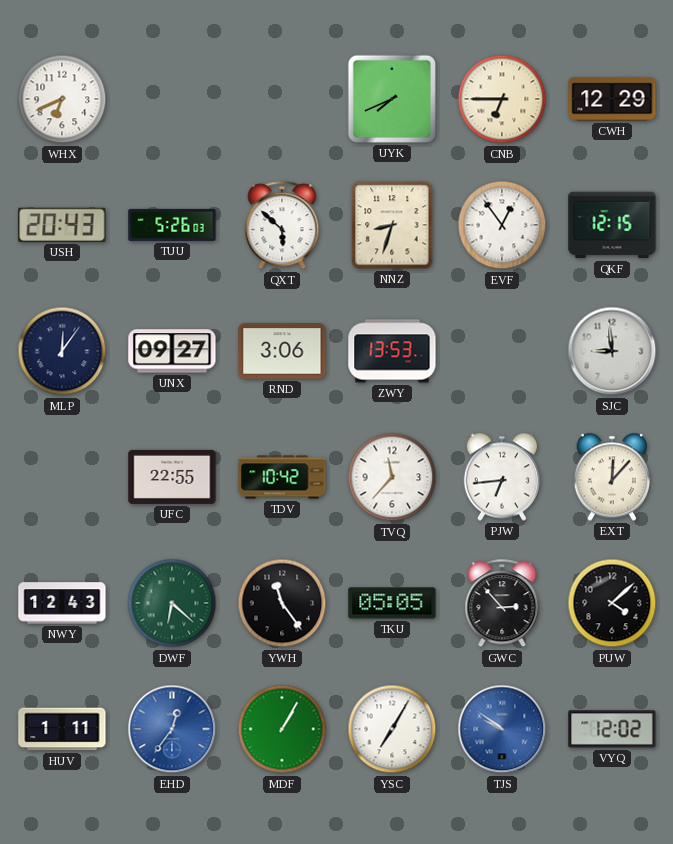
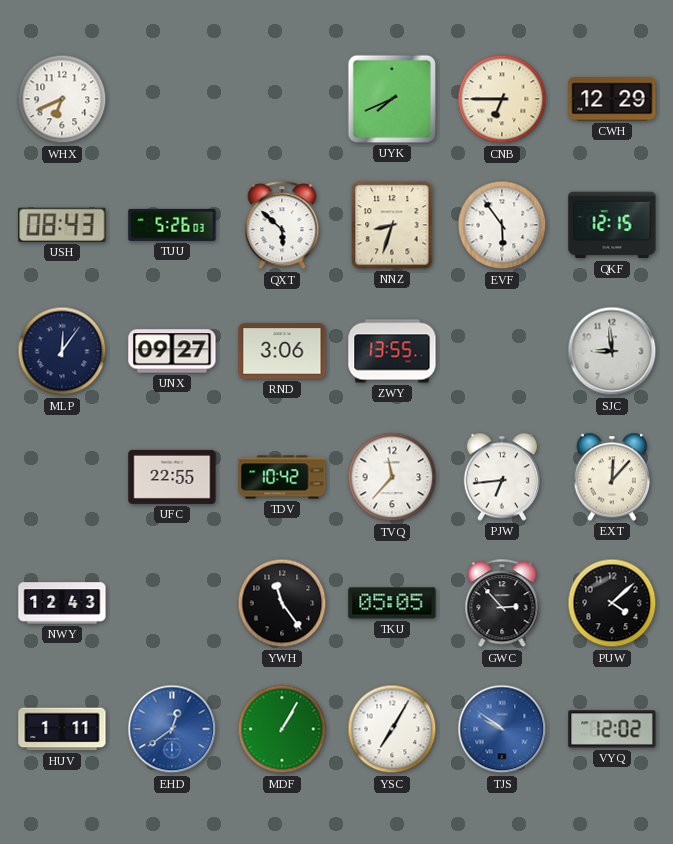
USH: 20:43 -> 08:43 (62, 225)
EVF: 12:54 -> 5:54 (502, 225)
ZWY: 13:53 -> 13:55 (392, 351)
DWF: 6:22 -> none (172, 603)
EHD: 12:36 -> 12:39 (172, 729)
